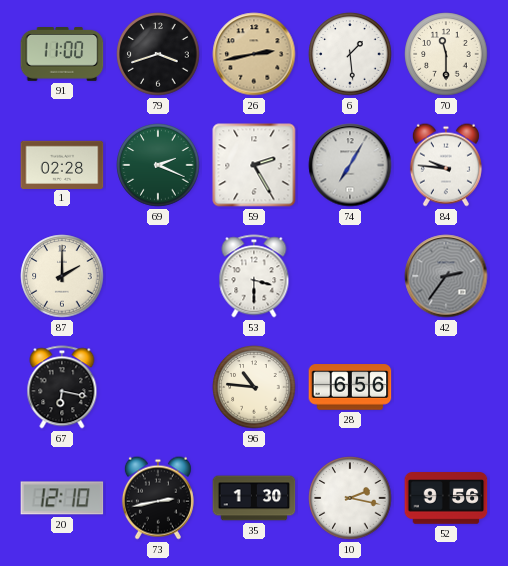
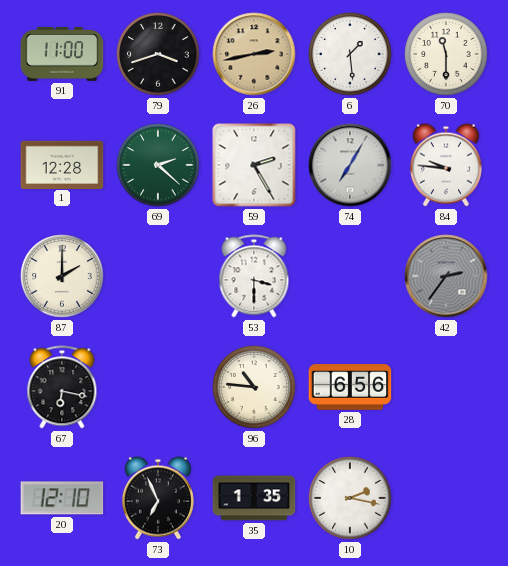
1: 02:28 -> 12:28 (62, 164)
69: 2:19 -> 2:22 (158, 165)
73: 2:43 -> 6:56 (158, 498)
35: 1:30 -> 1:35 (254, 498)
52: 9:56 -> none (446, 498)
